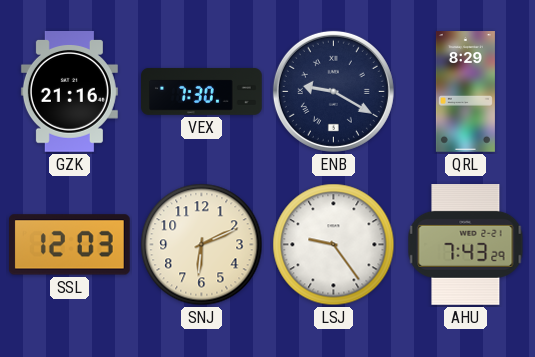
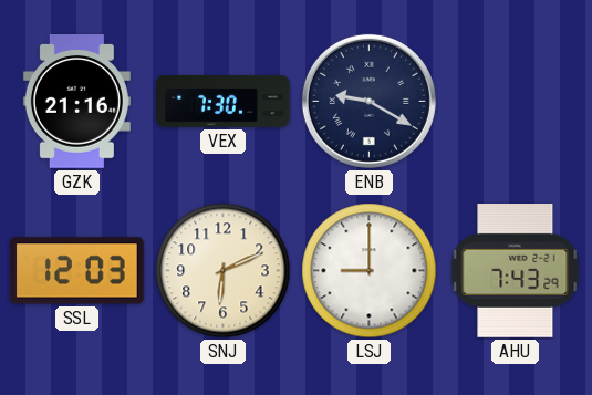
QRL: 8:29 -> none (465, 92)
LSJ: 9:24 -> 9:00 (370, 271)
